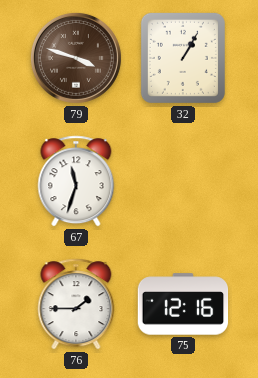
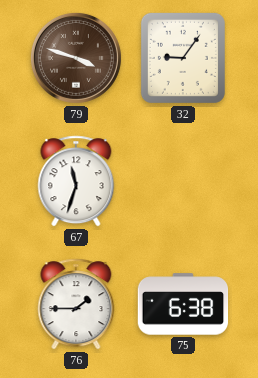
32: 1:05 -> 9:06 (183, 58)
75: 12:16 -> 6:38 (183, 304)
